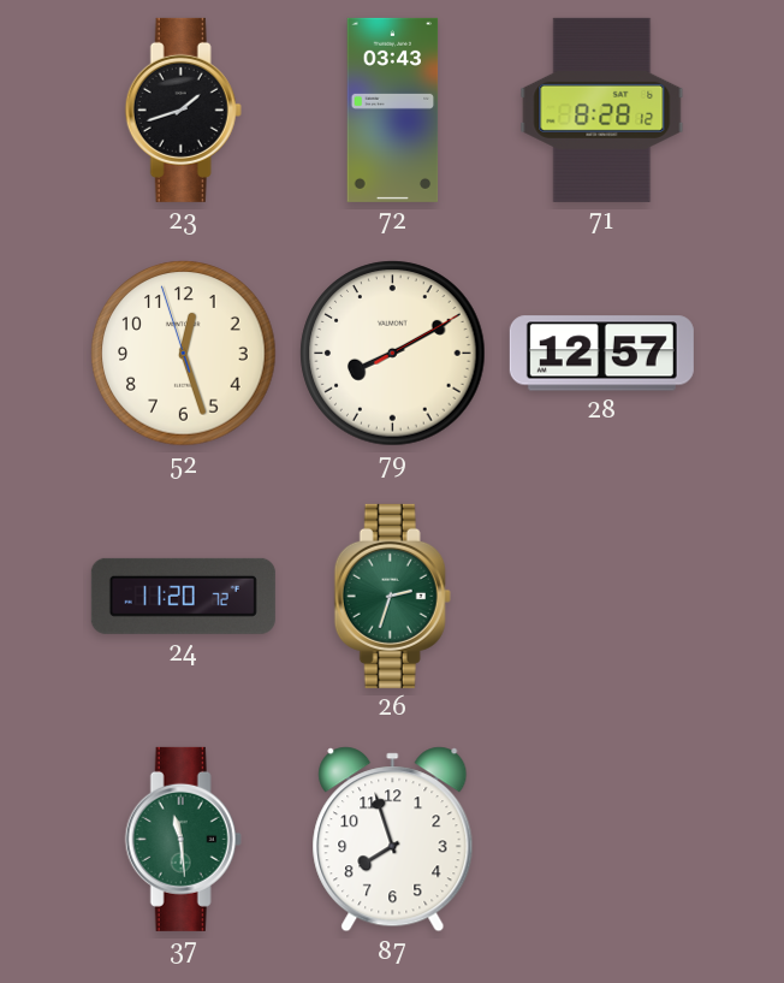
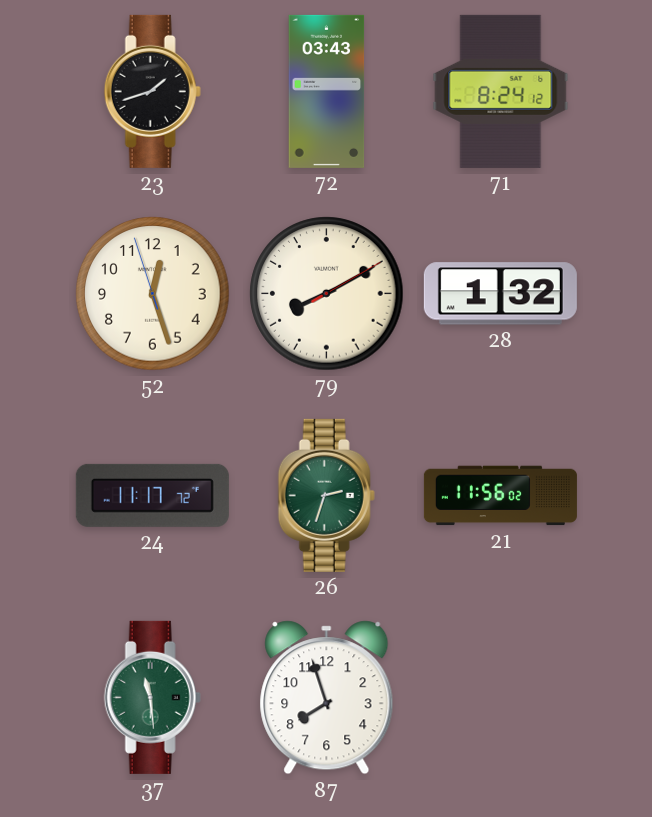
71: 8:28 -> 8:24 (501, 91)
28: 12:57 -> 1:32 (500, 294)
24: 11:20 -> 11:17 (152, 495)
21: none -> 11:56 (500, 496)
